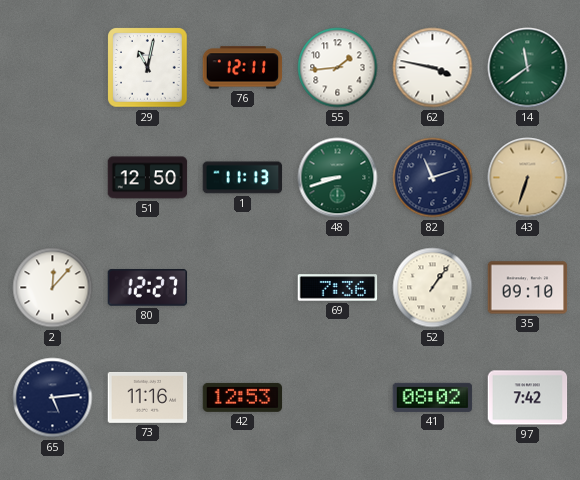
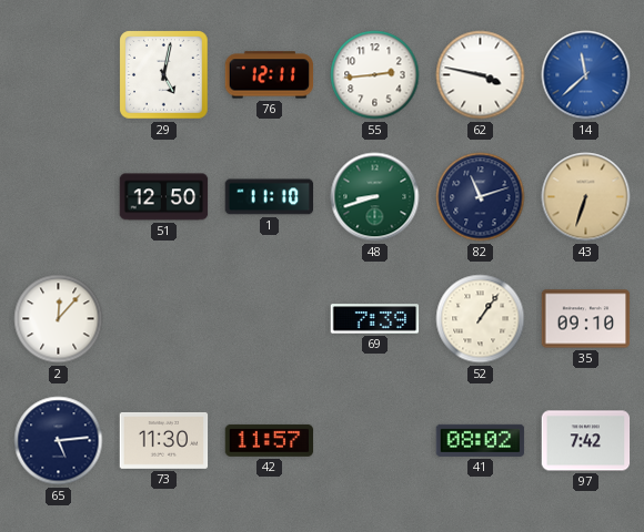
29: 11:02 -> 5:02 (164, 75)
55: 1:44 -> 2:44 (375, 75)
14: 11:39 -> 11:38 (586, 75)
14 dial: green -> blue (586, 75)
1: 11:13 -> 11:10 (270, 197)
80: 12:27 -> none (148, 288)
69: 7:36 -> 7:39 (375, 319)
73: 11:16 -> 11:30 (164, 440)
42: 12:53 -> 11:57 (270, 440)
